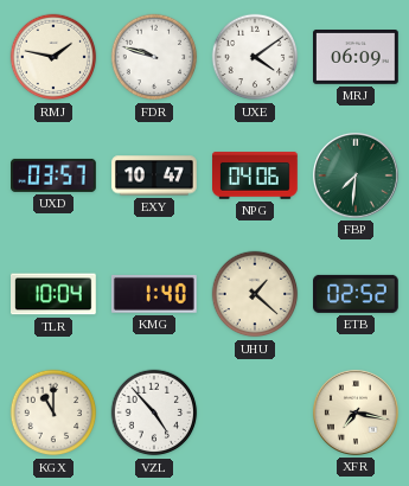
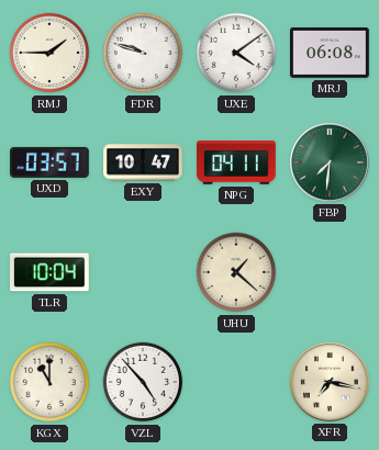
RMJ: 1:47 -> 1:45 (49, 53)
MRJ: 06:09 -> 06:08 (331, 54)
NPG: 04:06 -> 04:11 (237, 162)
KMG: 1:40 -> none (154, 294)
ETB: 02:52 -> none (357, 294)
